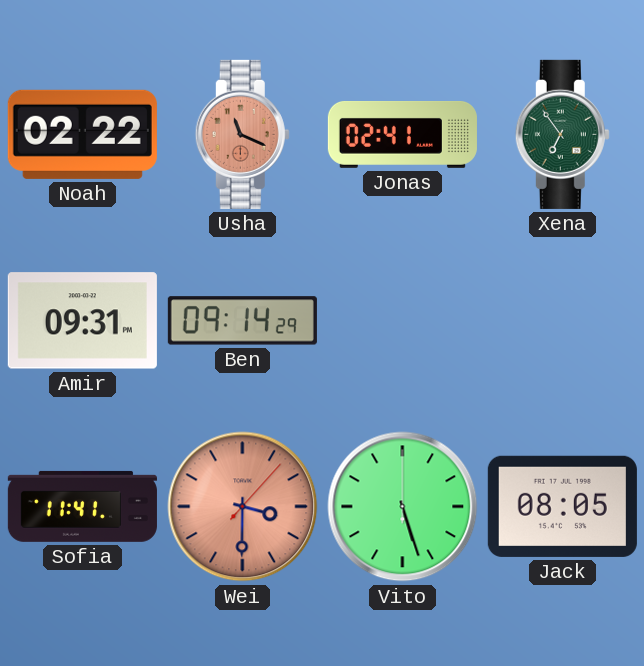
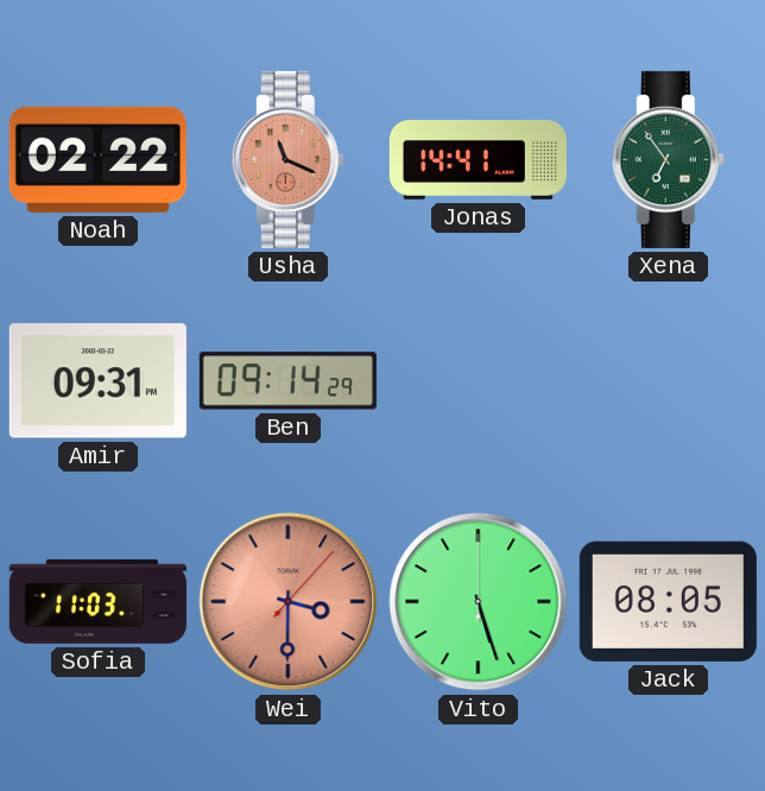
Jonas: 02:41 -> 14:41 (478, 159)
Sofia: 11:41 -> 11:03 (97, 601)
